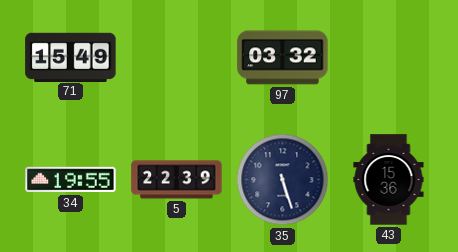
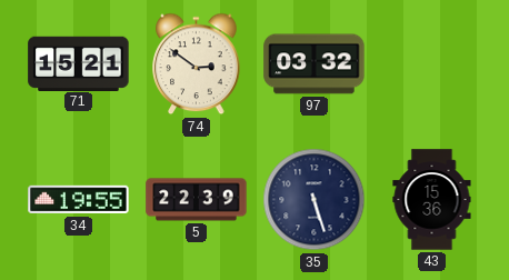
71: 15:49 -> 15:21 (79, 63)
74: none -> 2:51 (197, 64)
